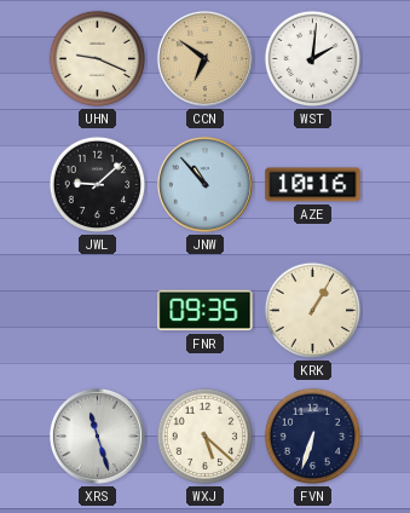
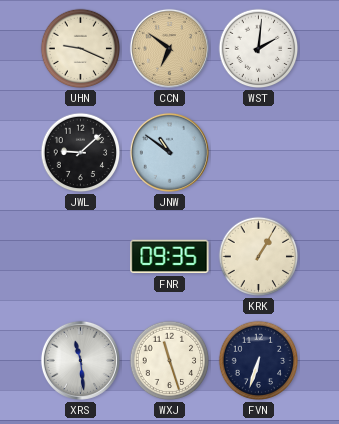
JNW: 10:53 -> 10:51 (169, 152)
AZE: 10:16 -> none (313, 185)
XRS: 11:27 -> 11:29 (80, 360)
WXJ: 5:22 -> 11:27 (170, 361)
